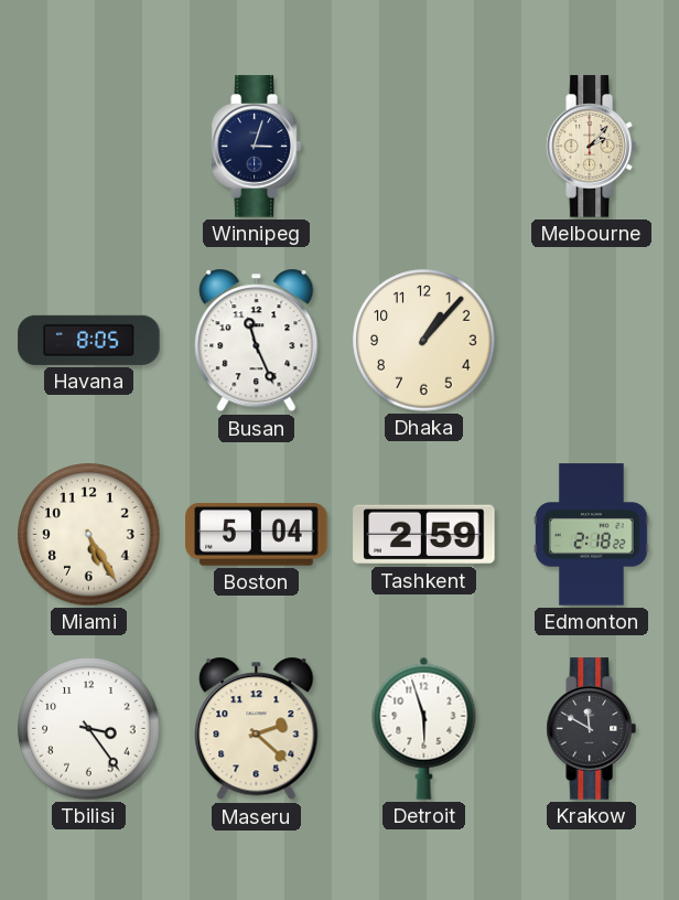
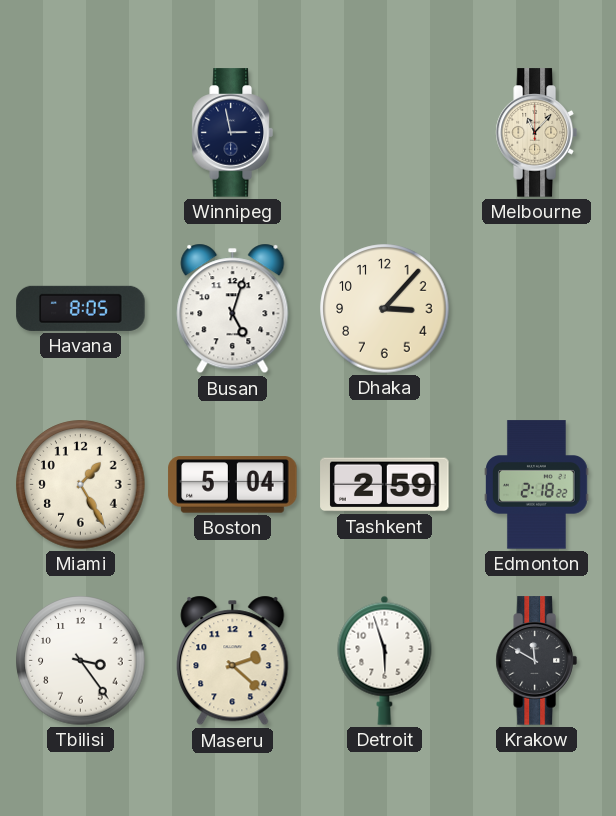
Winnipeg: 3:03 -> 2:58 (232, 133)
Melbourne: 2:07 -> 11:07 (536, 133)
Busan: 11:26 -> 5:03 (233, 309)
Dhaka: 1:07 -> 3:07 (385, 309)
Miami: 5:25 -> 1:25 (81, 485)
